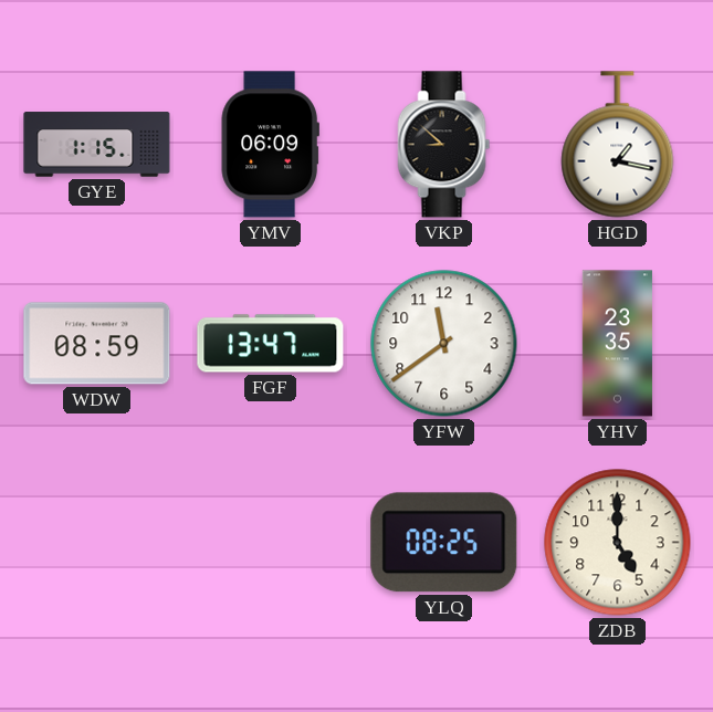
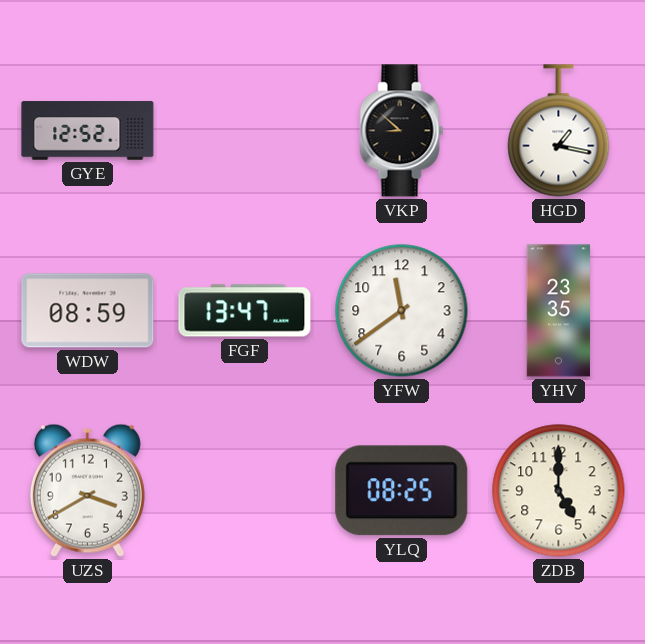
GYE: 1:15 -> 12:52 (88, 131)
YMV: 06:09 -> none (270, 145)
UZS: none -> 3:40 (87, 490)
